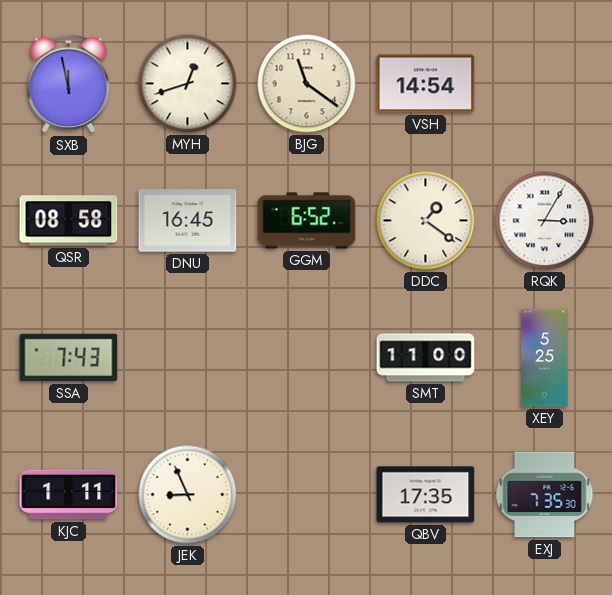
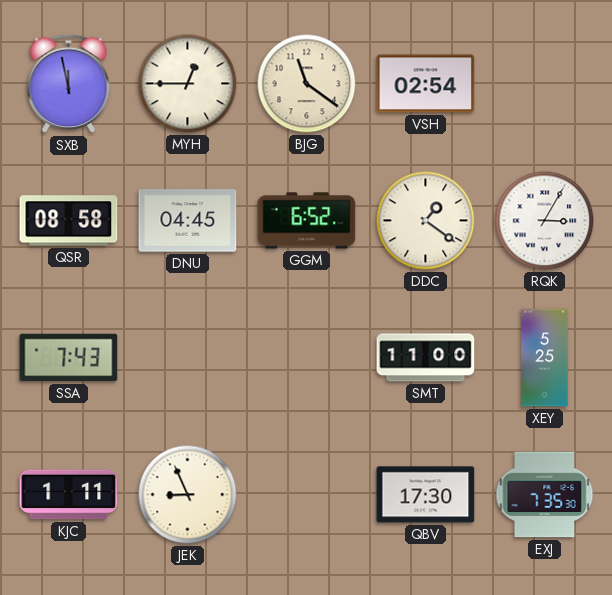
MYH: 12:42 -> 12:45 (188, 84)
VSH: 14:54 -> 02:54 (426, 84)
DNU: 16:45 -> 04:45 (188, 221)
QBV: 17:35 -> 17:30 (426, 495)
